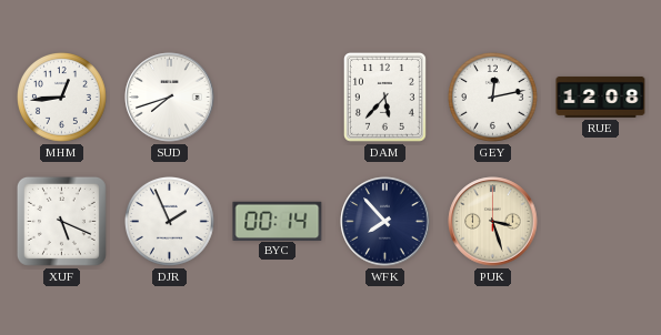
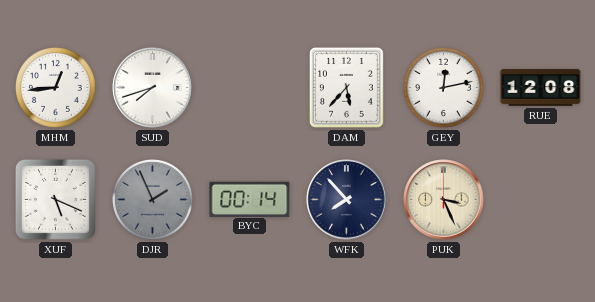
DJR dial: white -> grey (153, 200)
PUK: 3:27 -> 3:26 (444, 200)
